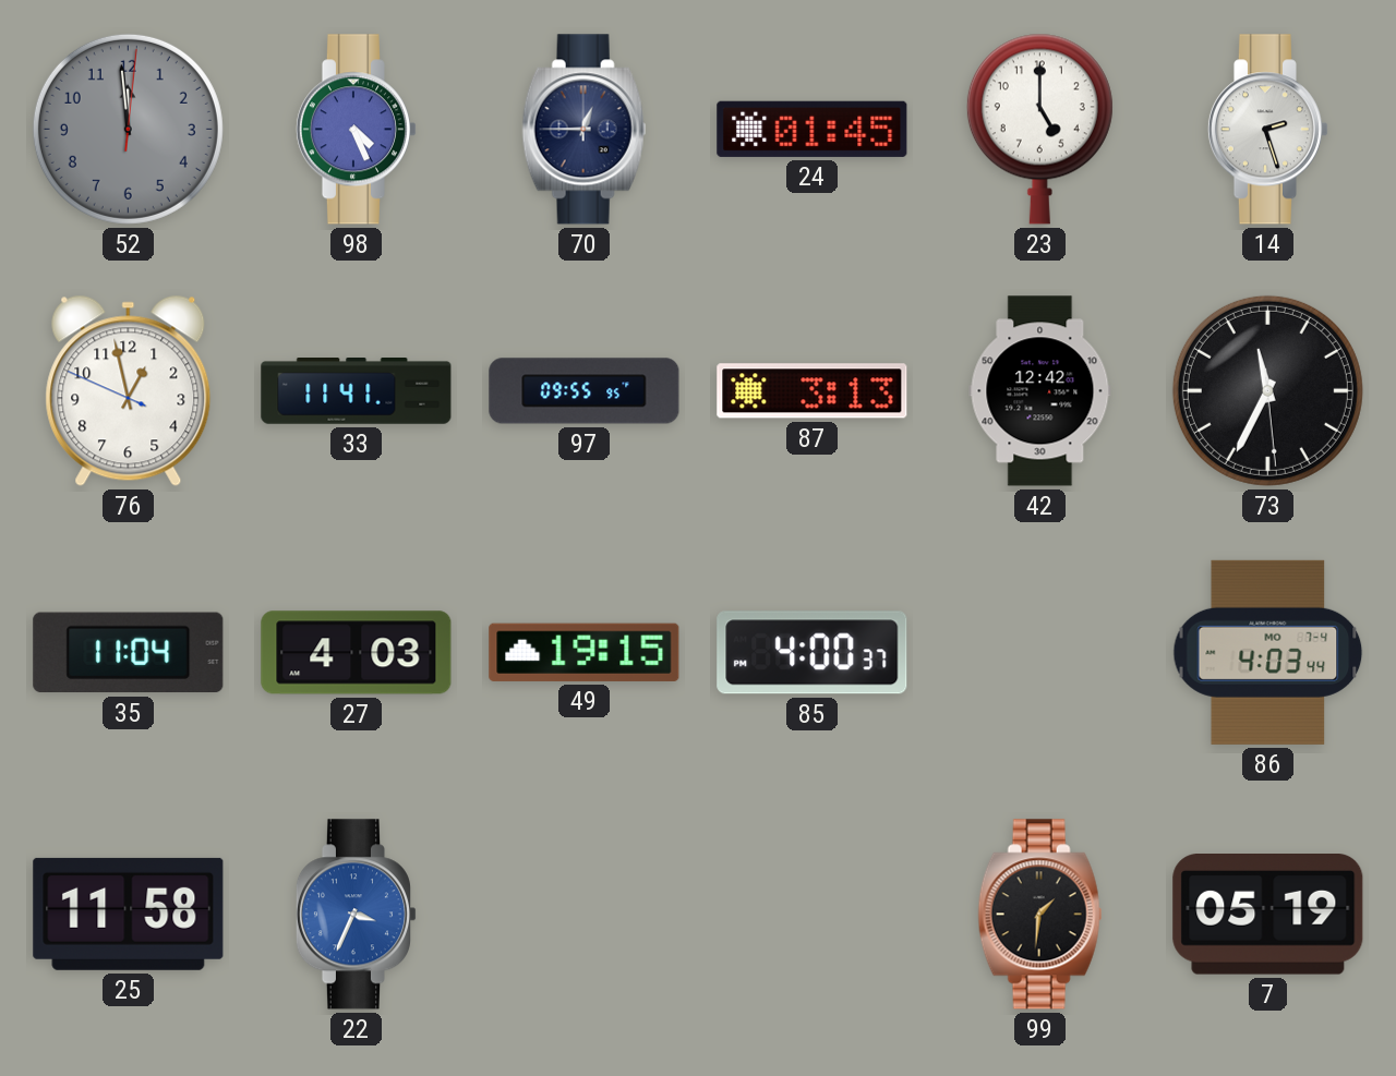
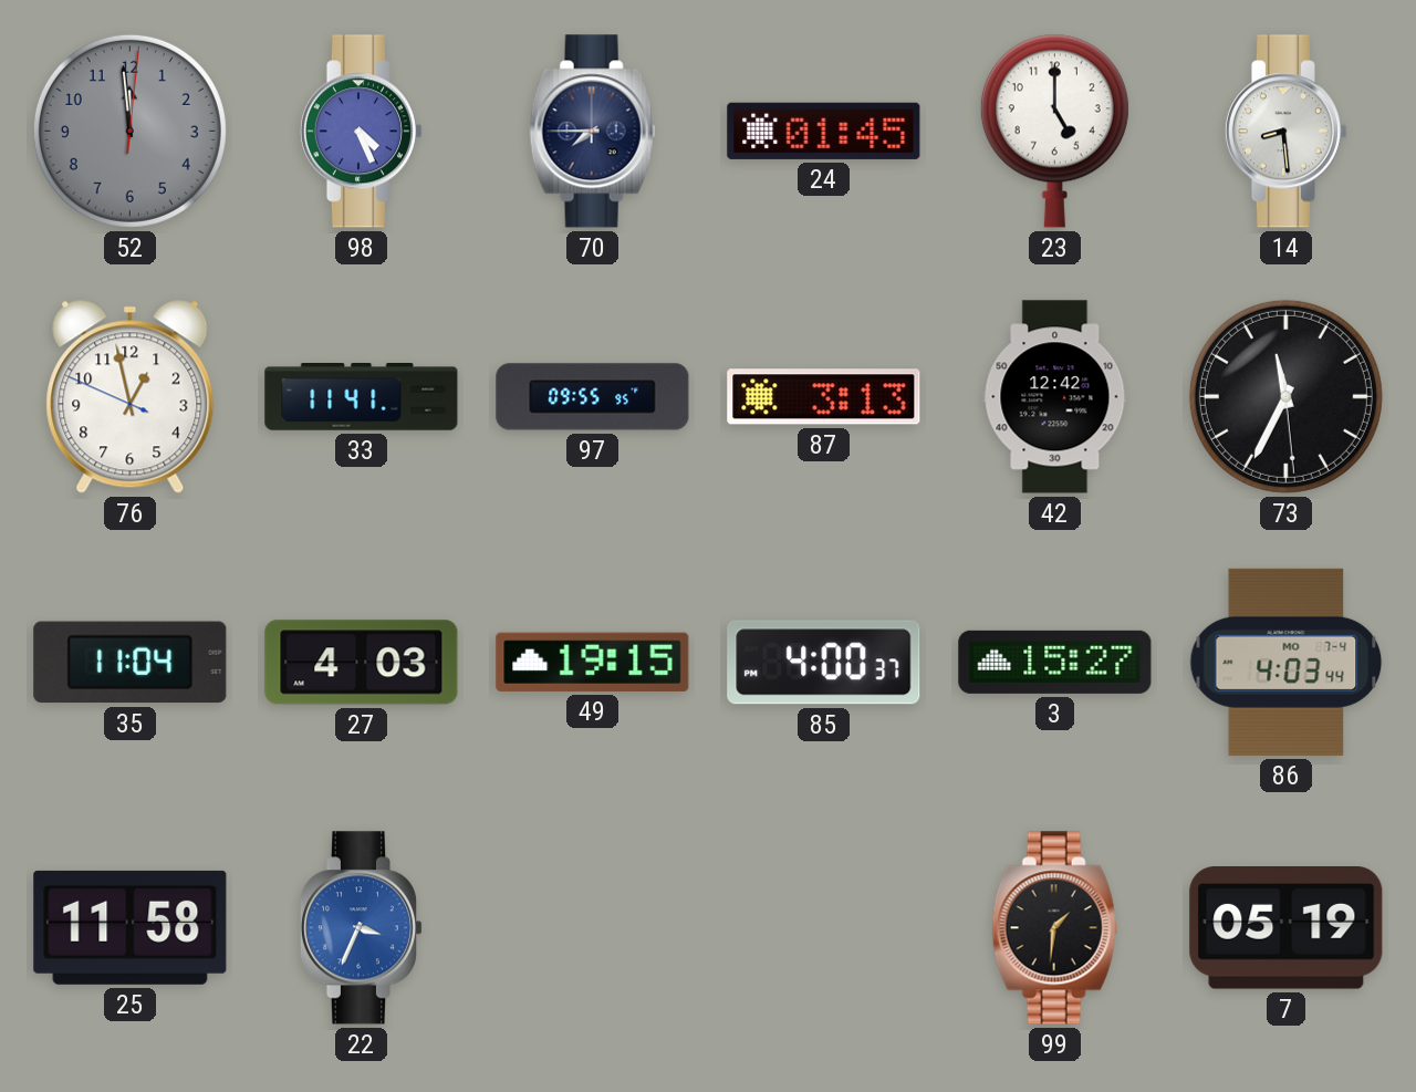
70: 12:45 -> 7:45 (593, 132)
14: 2:27 -> 8:29 (1285, 132)
3: none -> 15:27 (1055, 662)
